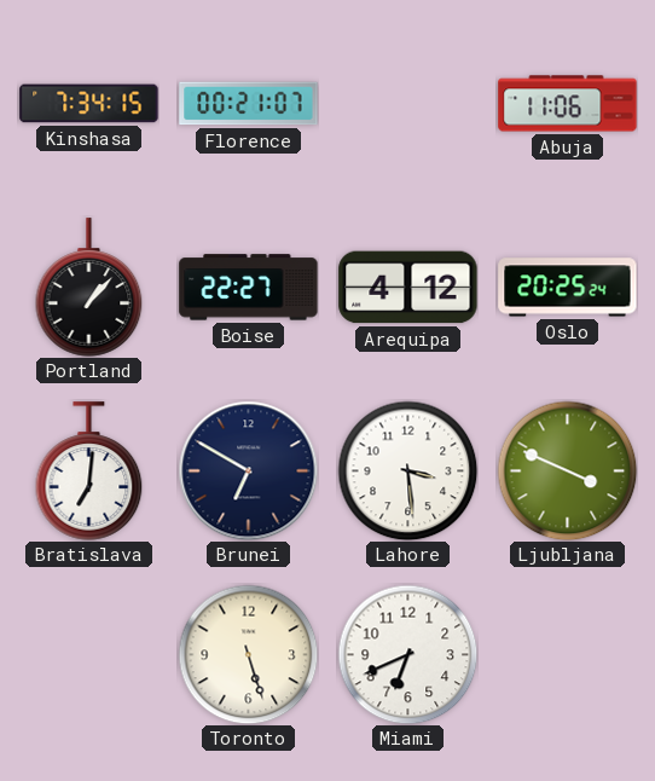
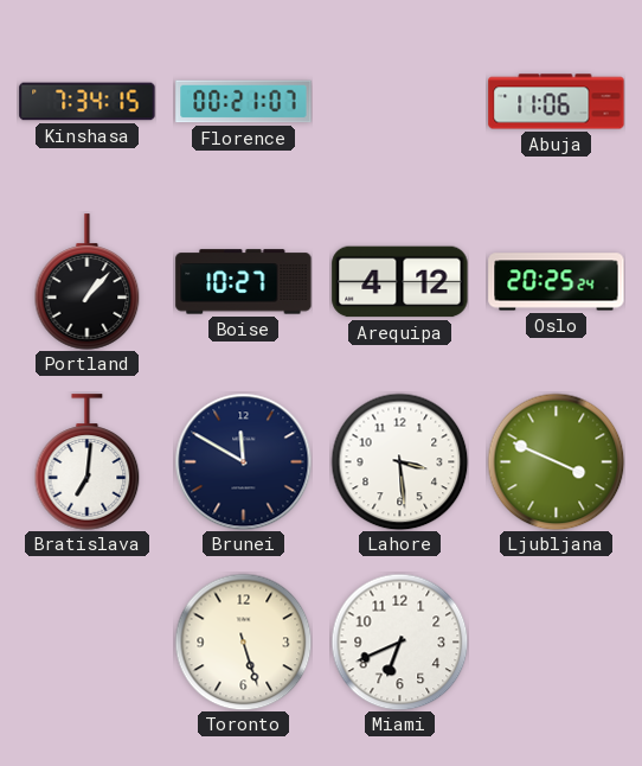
Boise: 22:27 -> 10:27 (244, 282)
Brunei: 6:50 -> 11:50 (243, 461)
